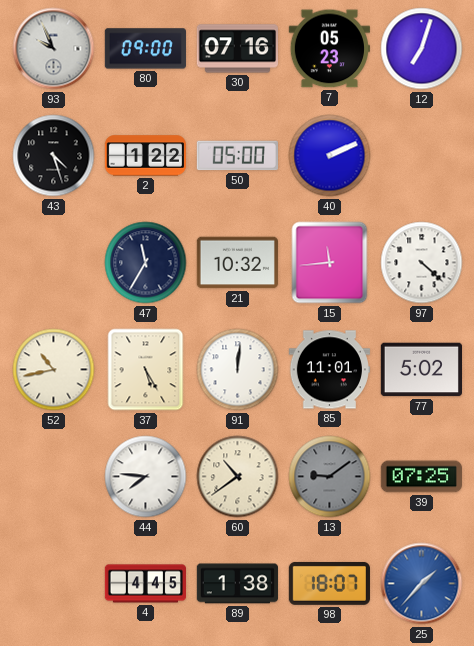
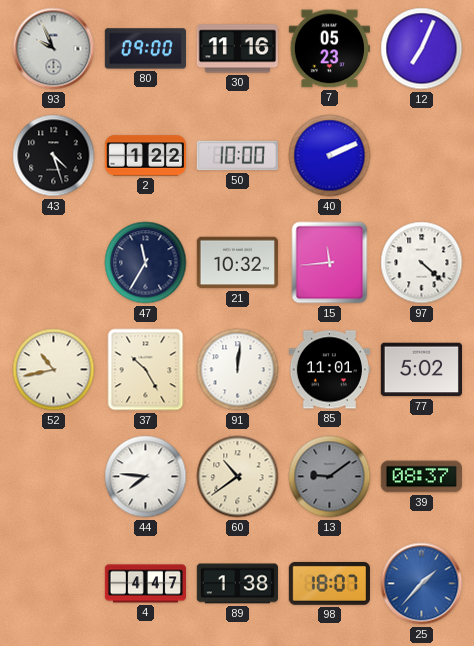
30: 07:16 -> 11:16 (237, 49)
12: 7:03 -> 7:04 (422, 49)
50: 05:00 -> 10:00 (237, 156)
37: 5:25 -> 10:25 (146, 370)
39: 07:25 -> 08:37 (421, 477)
4: 4:45 -> 4:47 (145, 584)
